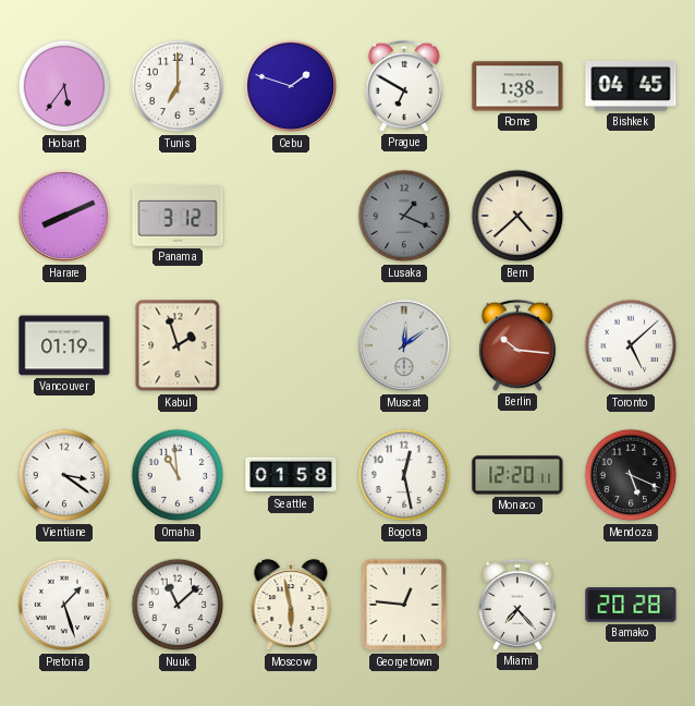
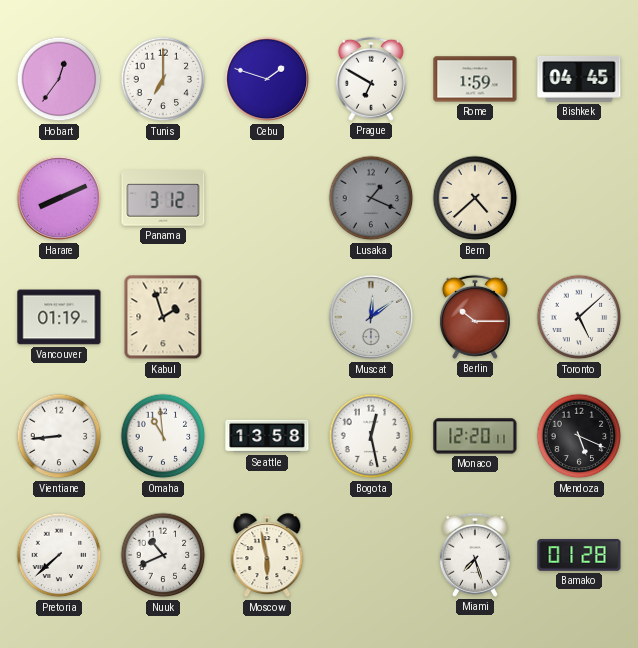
Hobart: 5:36 -> 12:36 (59, 79)
Rome: 1:38 -> 1:59 (475, 79)
Berlin: 10:16 -> 10:15 (475, 317)
Vientiane: 3:21 -> 8:44 (59, 436)
Seattle: 01:58 -> 13:58 (267, 436)
Pretoria: 1:27 -> 7:38 (59, 555)
Nuuk: 11:08 -> 10:41 (163, 555)
Georgetown: 12:46 -> none (404, 605)
Miami: 7:23 -> 7:27 (475, 555)
Bamako: 20:28 -> 01:28 (579, 555)
